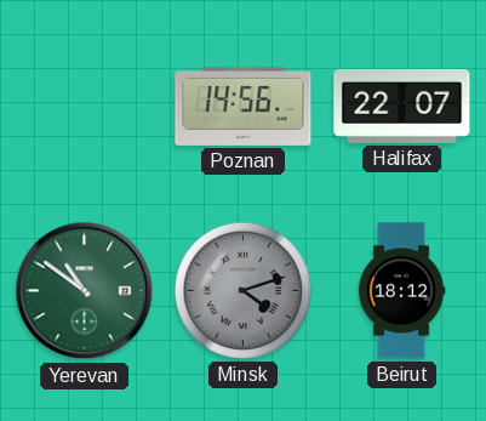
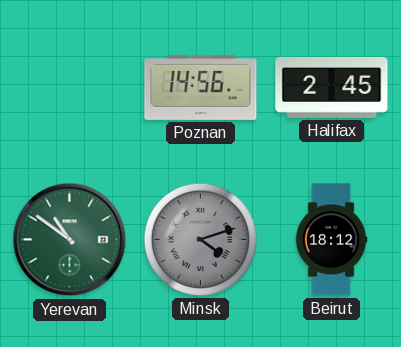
Halifax: 22:07 -> 2:45 (332, 87)
